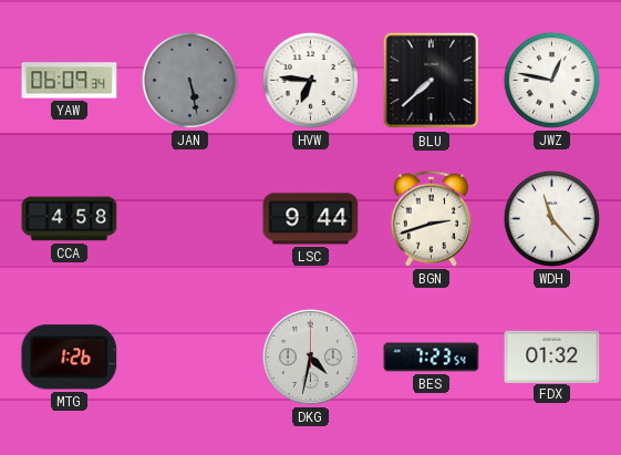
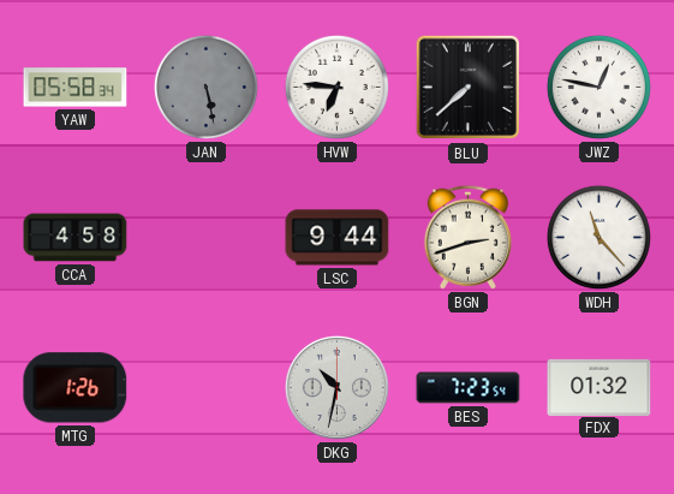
YAW: 06:09 -> 05:58 (76, 88)
DKG: 4:32 -> 10:32 (336, 387)
